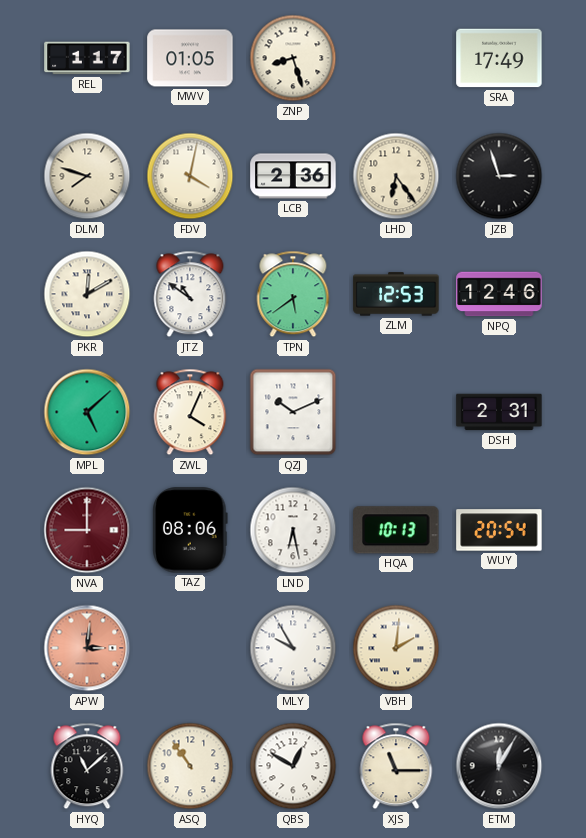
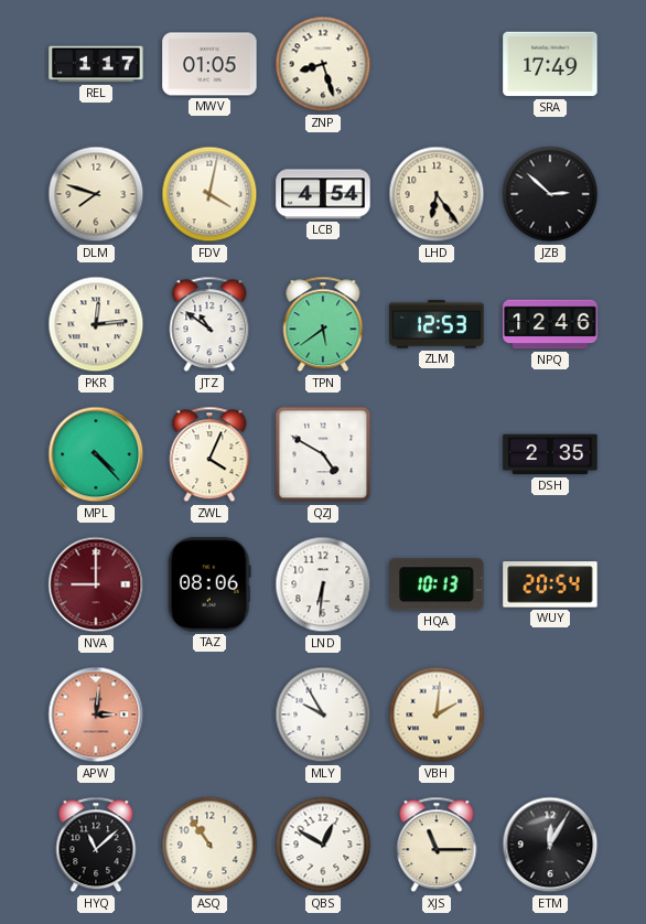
LCB: 2:36 -> 4:54 (323, 194)
JZB: 2:57 -> 2:52 (550, 194)
PKR: 12:10 -> 12:14 (96, 324)
MPL: 5:08 -> 4:23 (96, 454)
QZJ: 10:11 -> 4:50 (323, 454)
DSH: 2:31 -> 2:35 (550, 454)
LND: 6:28 -> 6:31 (323, 584)
